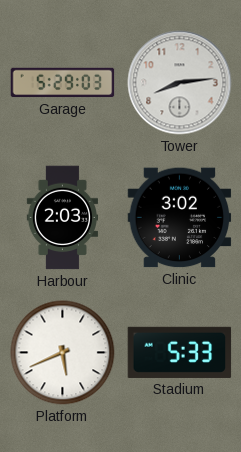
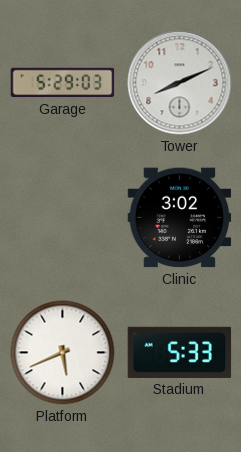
Tower: 8:14 -> 8:11 (180, 83)
Harbour: 2:03 -> none (62, 218)
